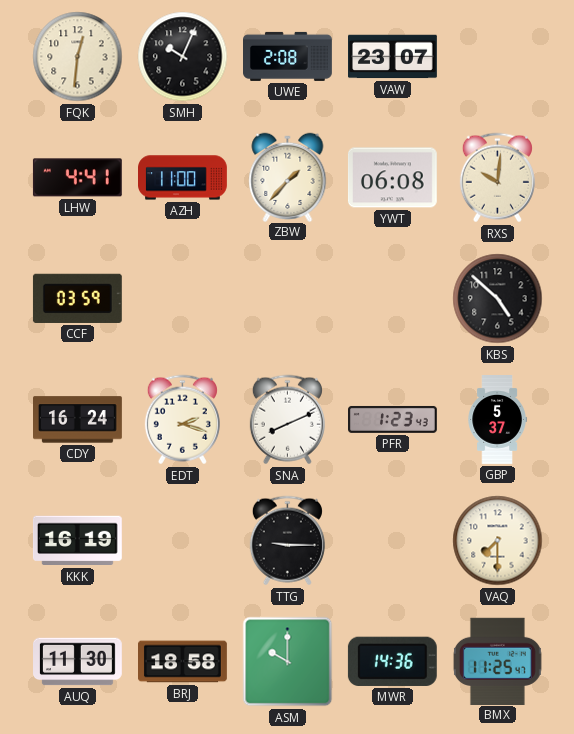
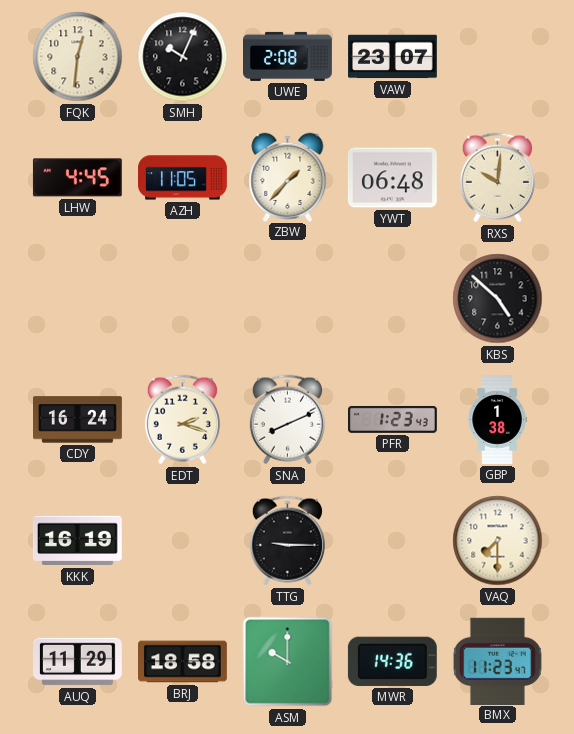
LHW: 4:41 -> 4:45 (77, 178)
AZH: 11:00 -> 11:05 (183, 178)
YWT: 06:08 -> 06:48 (392, 178)
CCF: 03:59 -> none (77, 298)
GBP: 5:37 -> 1:38 (497, 420)
AUQ: 11:30 -> 11:29 (78, 662)
BMX: 11:25 -> 11:23 (497, 661)
